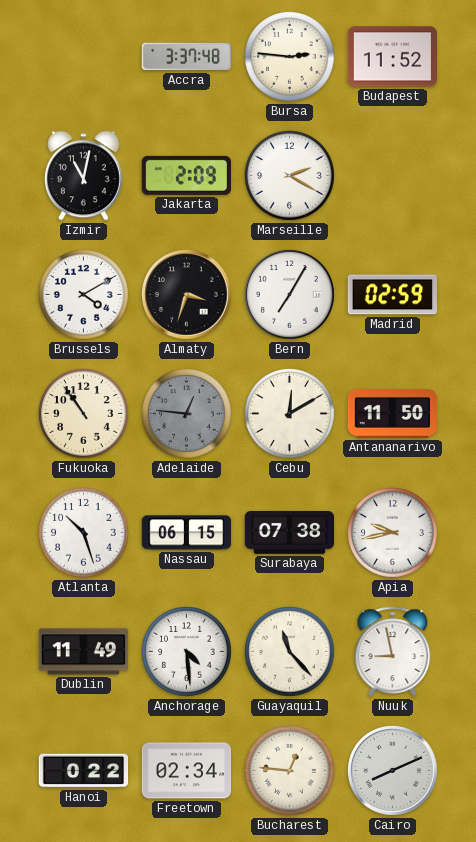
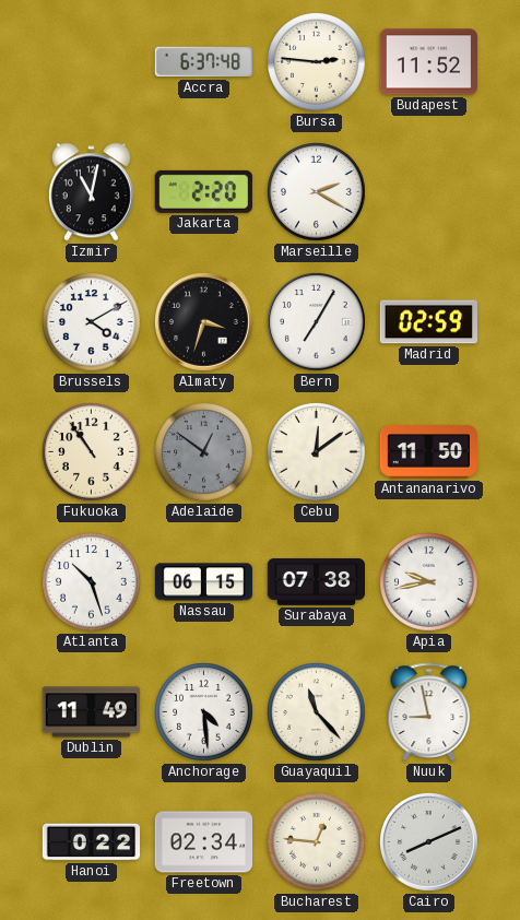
Accra: 3:37 -> 6:37 (203, 62)
Jakarta: 2:09 -> 2:20 (203, 191)
Adelaide: 12:46 -> 12:51 (204, 452)
Cebu: 12:10 -> 12:09 (317, 452)
